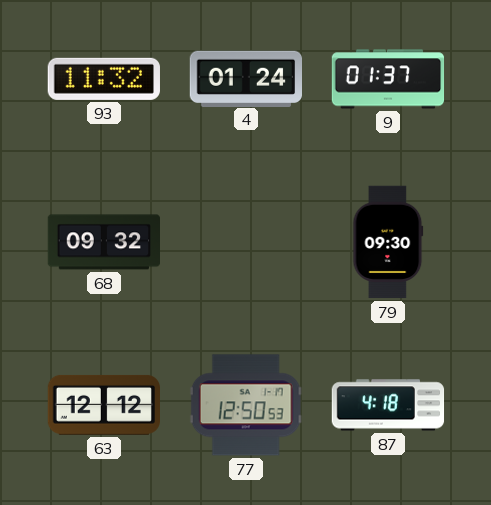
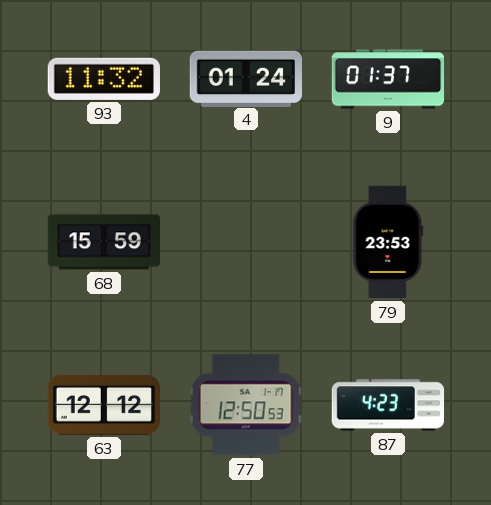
68: 09:32 -> 15:59 (104, 242)
79: 09:30 -> 23:53 (388, 242)
87: 4:18 -> 4:23 (388, 405)
